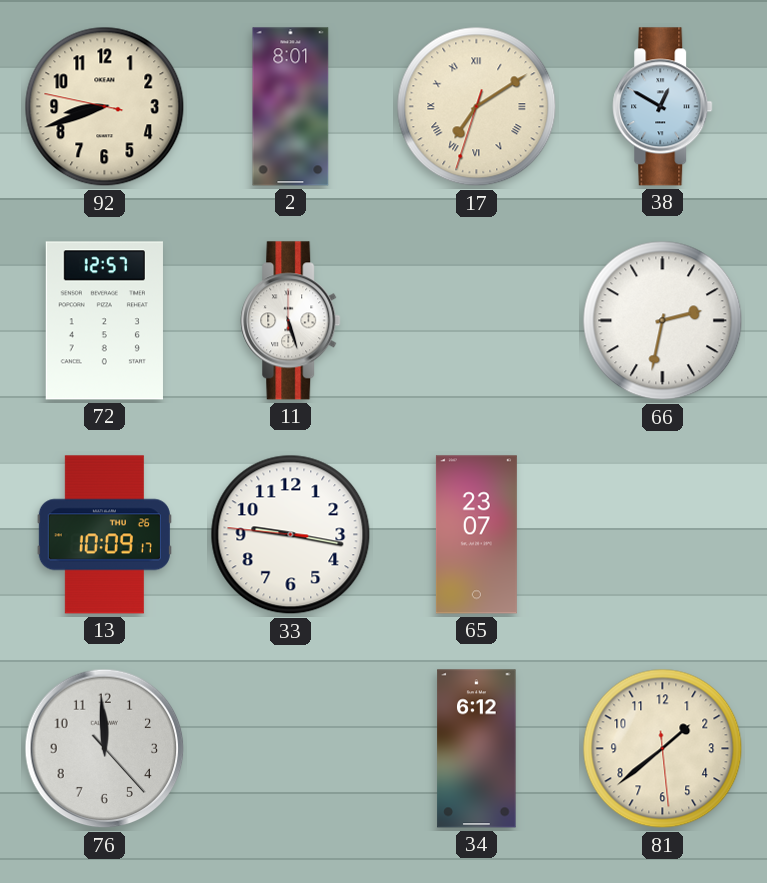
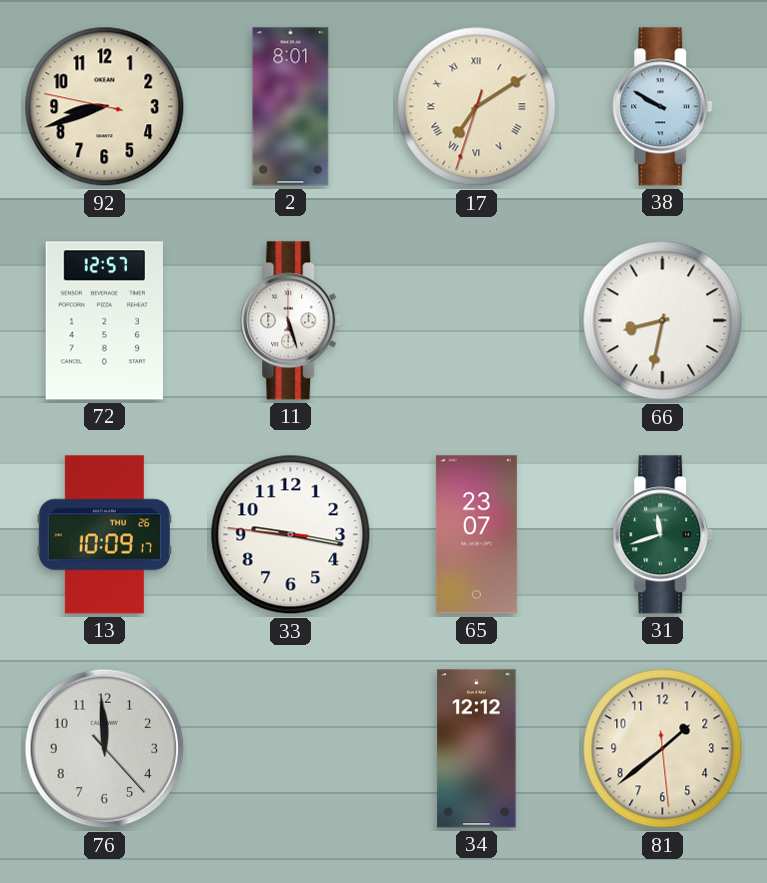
38: 12:50 -> 9:50 (663, 107)
66: 2:32 -> 8:32 (663, 321)
31: none -> 11:42 (663, 535)
34: 6:12 -> 12:12 (477, 749)
